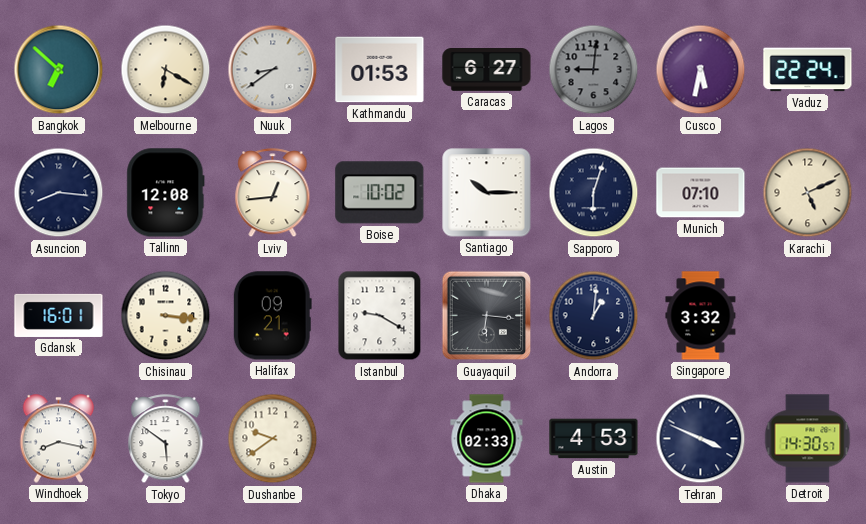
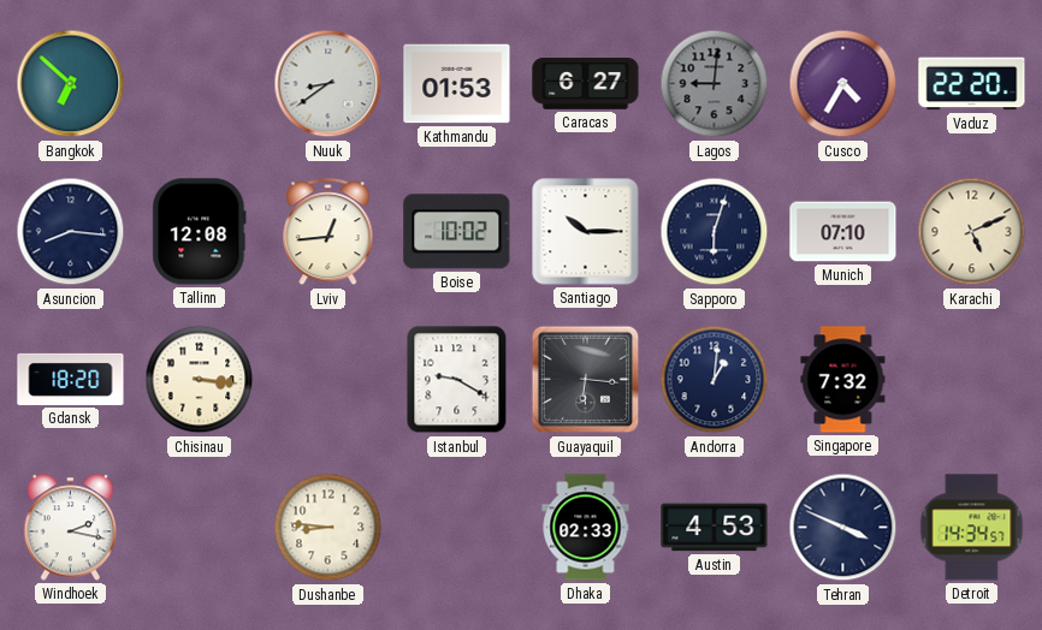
Melbourne: 6:20 -> none (166, 70)
Cusco: 5:32 -> 4:35 (843, 84)
Vaduz: 22:24 -> 22:20 (972, 84)
Gdansk: 16:01 -> 18:20 (71, 379)
Halifax: 09:21 -> none (272, 316)
Singapore: 3:32 -> 7:32 (843, 380)
Windhoek: 8:17 -> 2:17 (71, 528)
Tokyo: 5:51 -> none (166, 439)
Dushanbe: 9:39 -> 8:46 (328, 528)
Detroit: 14:30 -> 14:34 (972, 528)
